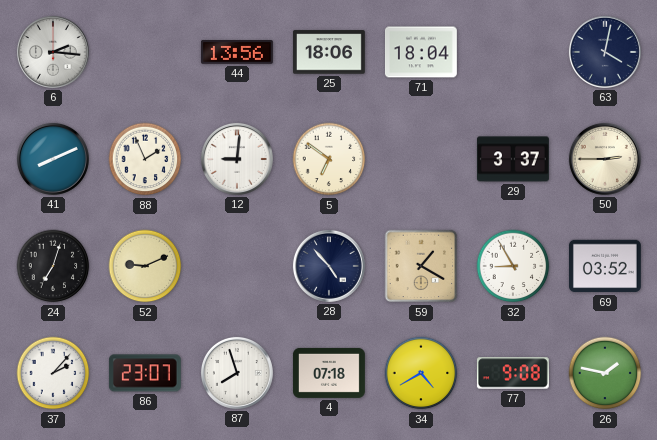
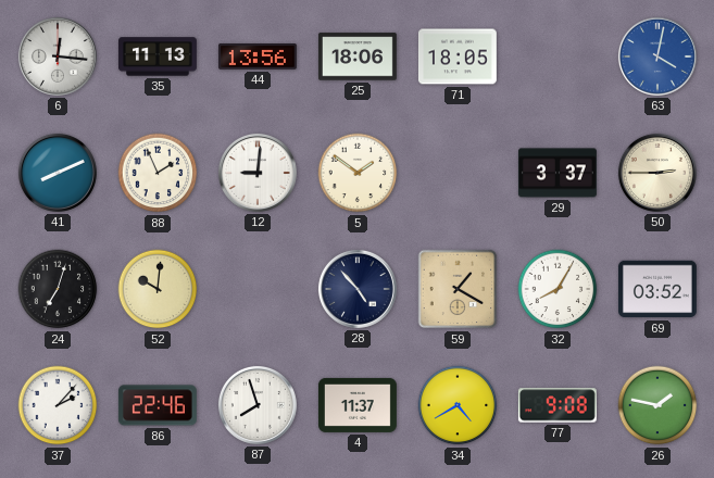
6: 2:16 -> 12:16 (58, 56)
35: none -> 11:13 (158, 56)
71: 18:04 -> 18:05 (458, 56)
63 dial: navy -> blue (657, 56)
5: 6:51 -> 1:51 (358, 173)
52: 9:11 -> 10:01 (158, 289)
32: 8:55 -> 8:05 (558, 289)
86: 23:07 -> 22:46 (158, 405)
4: 07:18 -> 11:37 (358, 405)
